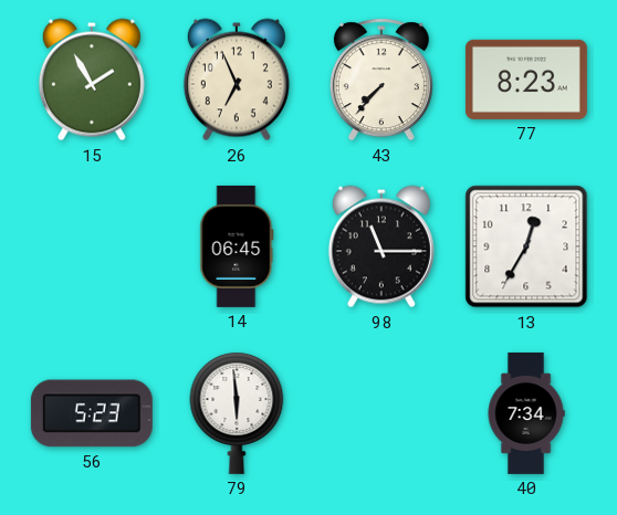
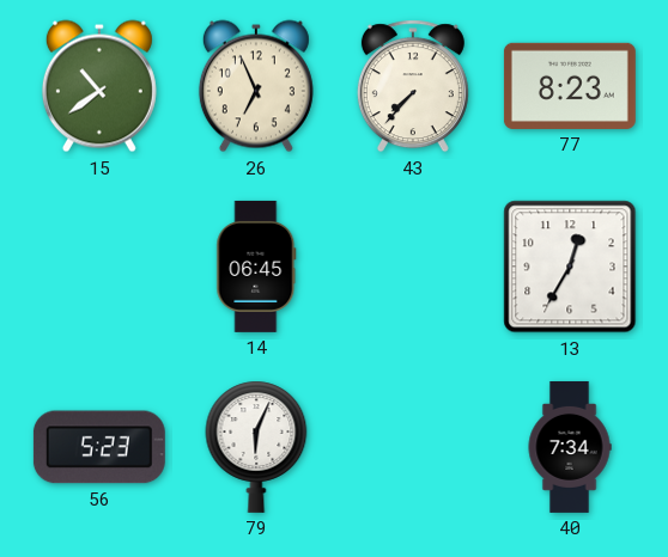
15: 1:55 -> 10:39 (99, 86)
98: 11:15 -> none (381, 246)
79: 5:59 -> 6:04 (256, 447)
